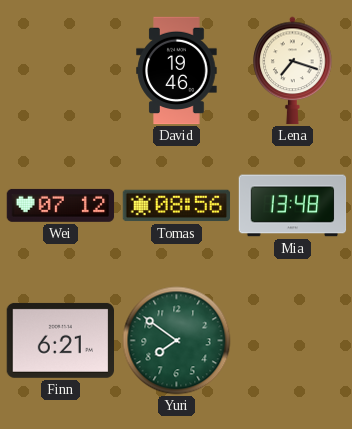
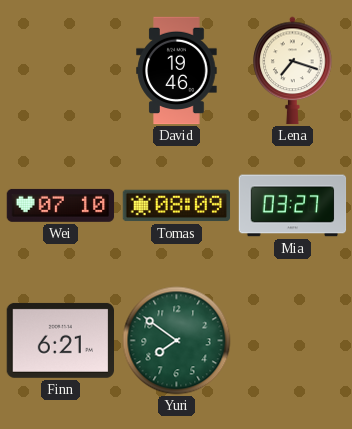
Wei: 07:12 -> 07:10 (61, 205)
Tomas: 08:56 -> 08:09 (177, 206)
Mia: 13:48 -> 03:27 (293, 206)
